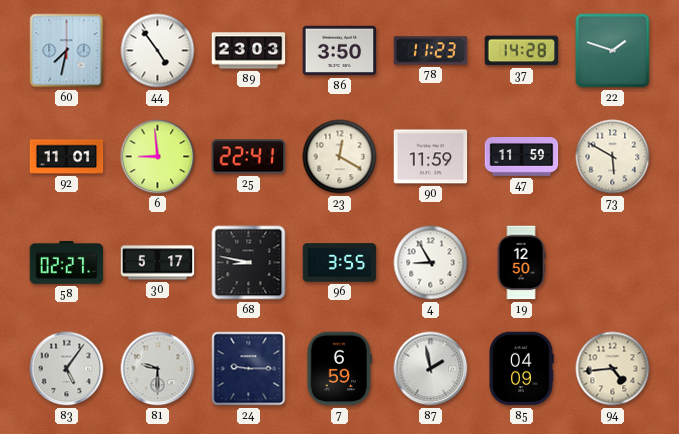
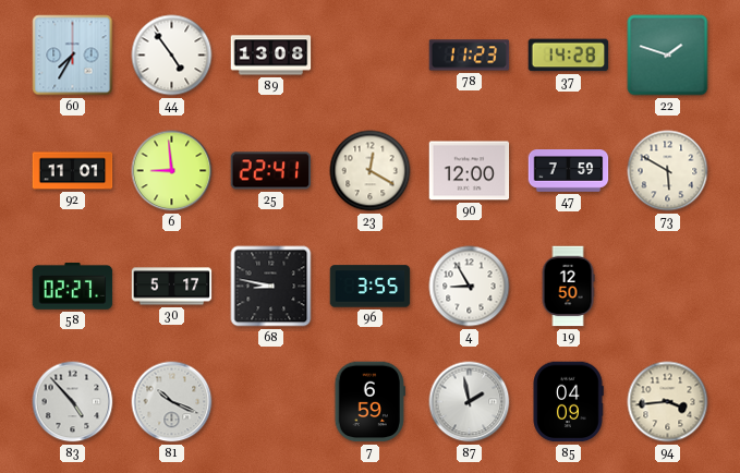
60: 7:32 -> 7:35 (73, 56)
89: 23:03 -> 13:08 (271, 56)
86: 3:50 -> none (340, 51)
90: 11:59 -> 12:00 (470, 171)
47: 11:59 -> 7:59 (569, 171)
83: 5:06 -> 4:53 (73, 402)
81: 9:30 -> 10:19 (172, 402)
24: 9:15 -> none (249, 369)
94: 4:44 -> 3:44 (668, 402)
